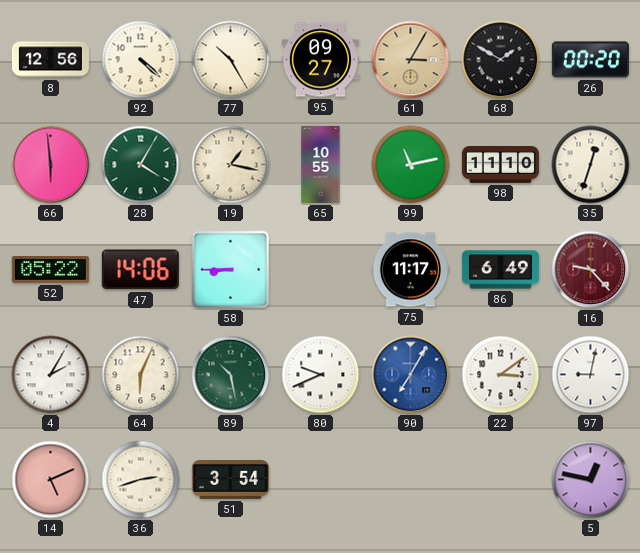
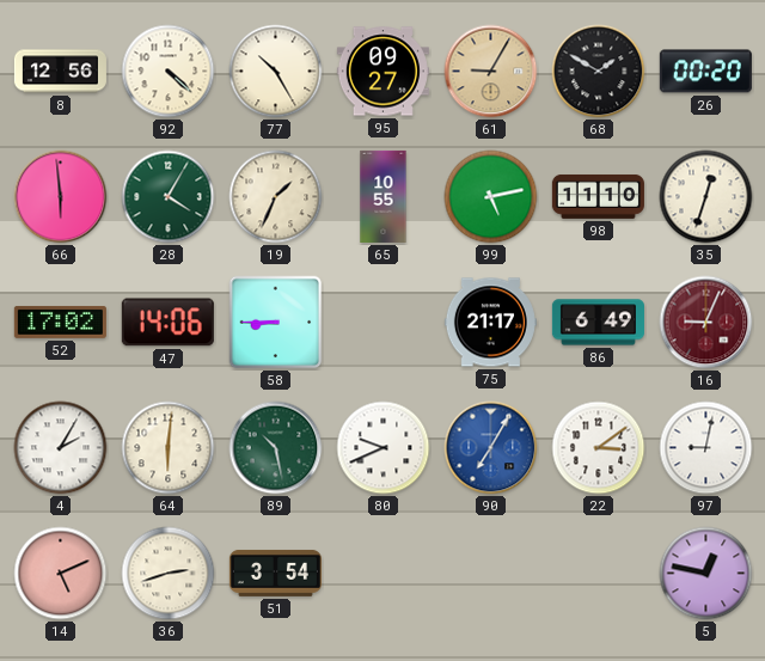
61: 3:05 -> 9:05 (491, 72)
19: 1:17 -> 1:34 (276, 197)
99: 11:13 -> 5:13 (491, 197)
52: 05:22 -> 17:02 (60, 322)
75: 11:17 -> 21:17 (490, 323)
16: 9:23 -> 9:04 (706, 323)
64: 6:04 -> 6:01 (169, 448)
